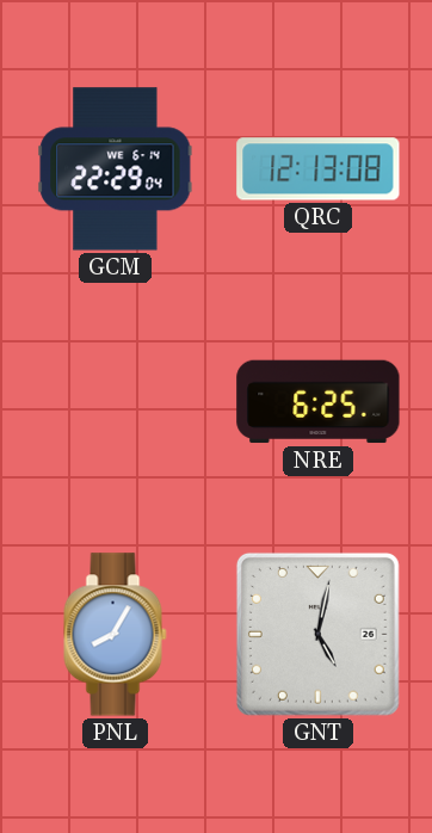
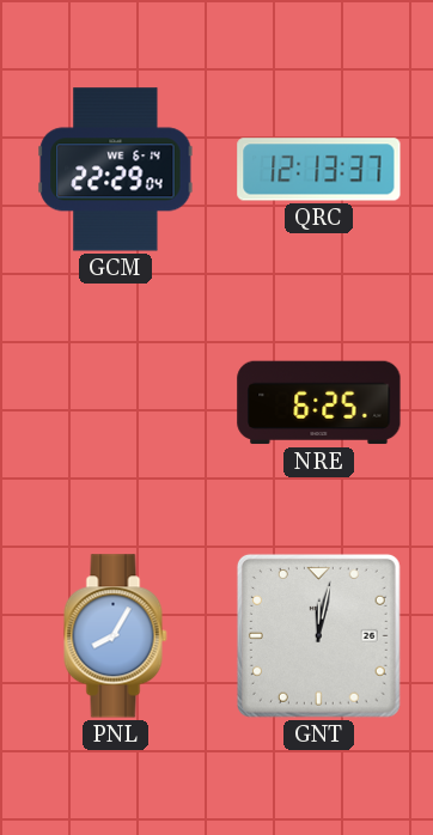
QRC: 12:13:08 -> 12:13:37 (319, 170)
GNT: 5:02 -> 12:02 (318, 635)
